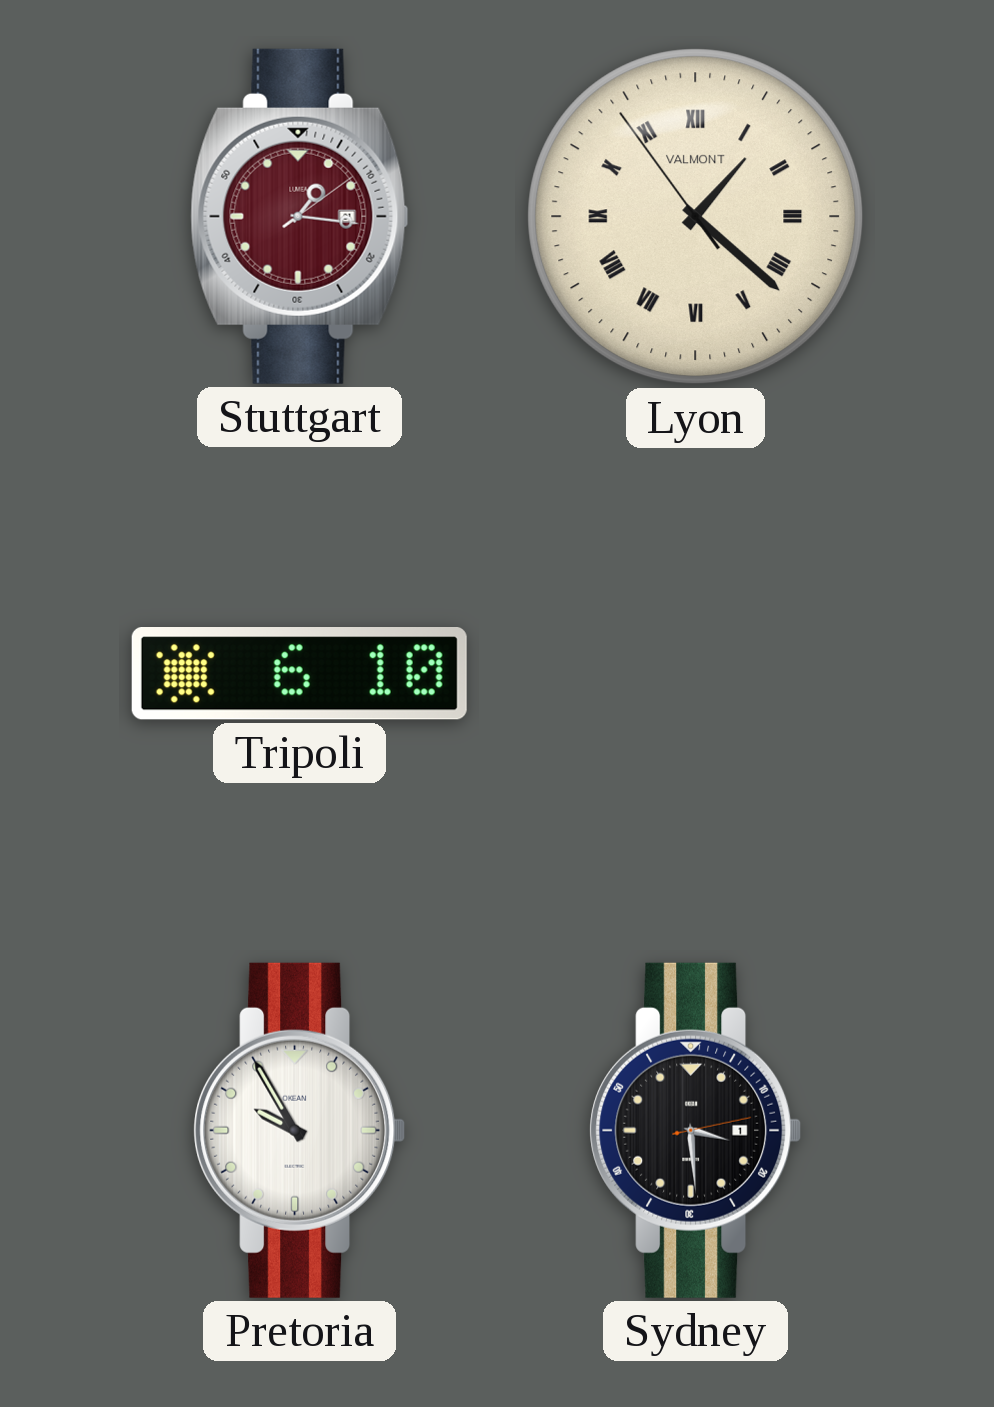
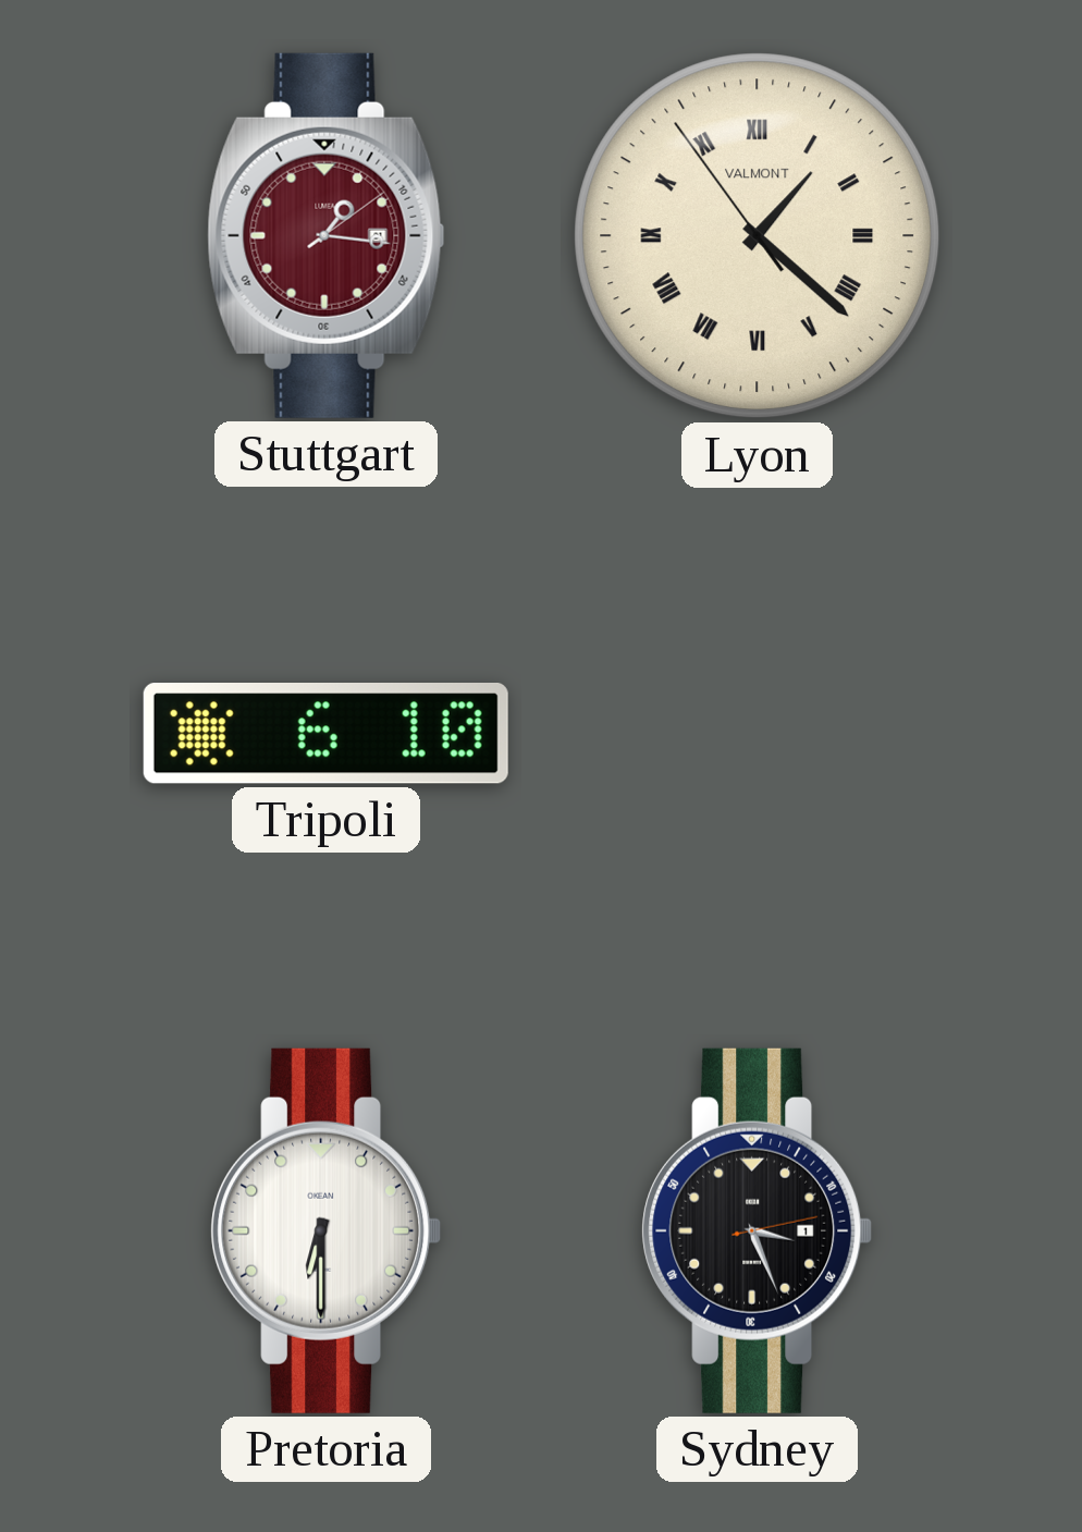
Pretoria: 9:55 -> 6:30 (327, 1230)
Sydney: 3:29 -> 3:26 (758, 1230)
